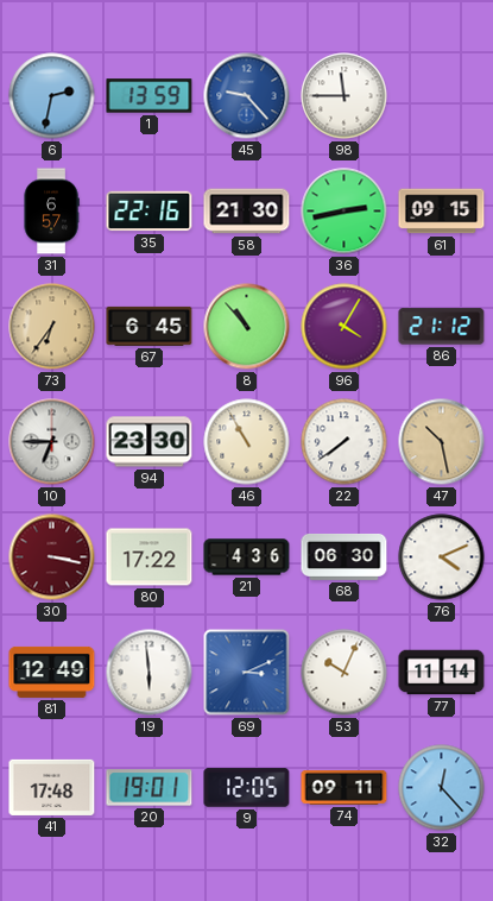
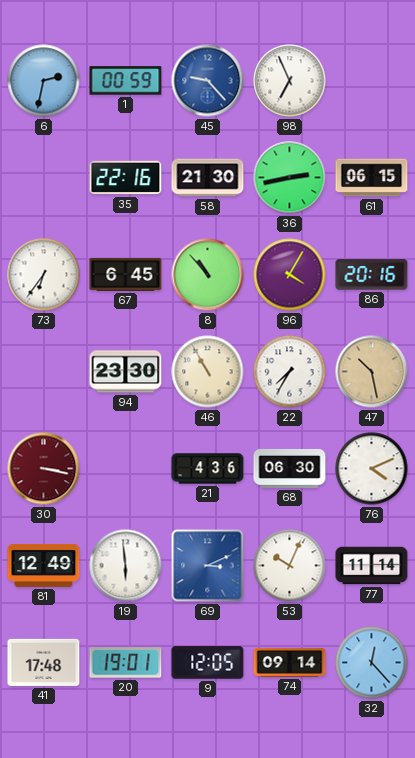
1: 13:59 -> 00:59 (126, 81)
98: 11:45 -> 6:56 (290, 81)
31: 6:57 -> none (51, 212)
61: 09:15 -> 06:15 (372, 178)
73 dial: champagne -> white (44, 275)
86: 21:12 -> 20:16 (372, 275)
10: 6:45 -> none (52, 442)
22: 7:39 -> 7:35 (290, 372)
80: 17:22 -> none (150, 557)
74: 09:11 -> 09:14 (290, 662)
